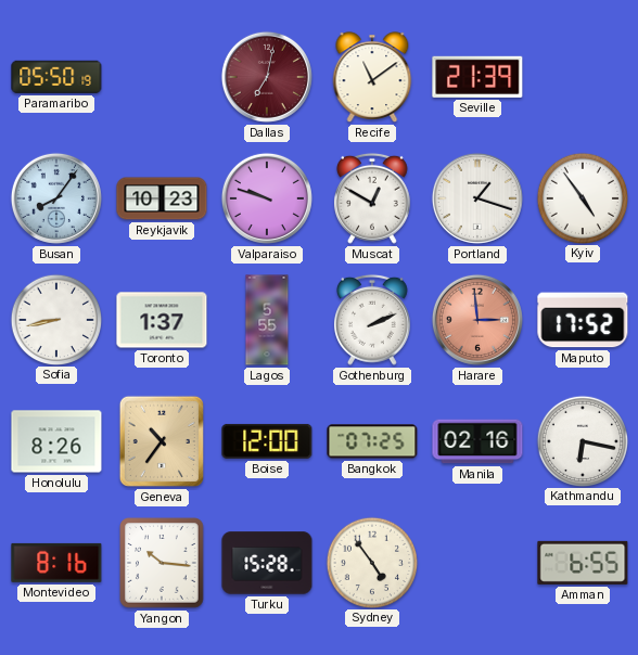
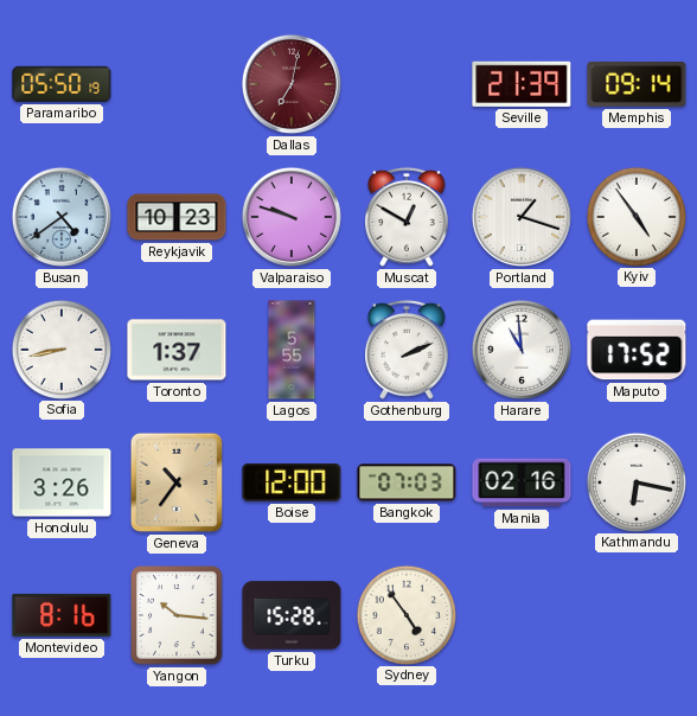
Recife: 11:09 -> none (372, 77)
Memphis: none -> 09:14 (637, 85)
Busan: 8:06 -> 4:39 (62, 217)
Harare: 2:59 -> 10:59 (522, 350)
Harare dial: salmon -> white (522, 350)
Honolulu: 8:26 -> 3:26 (62, 482)
Bangkok: 07:25 -> 07:03 (407, 482)
Amman: 6:55 -> none (583, 563)
